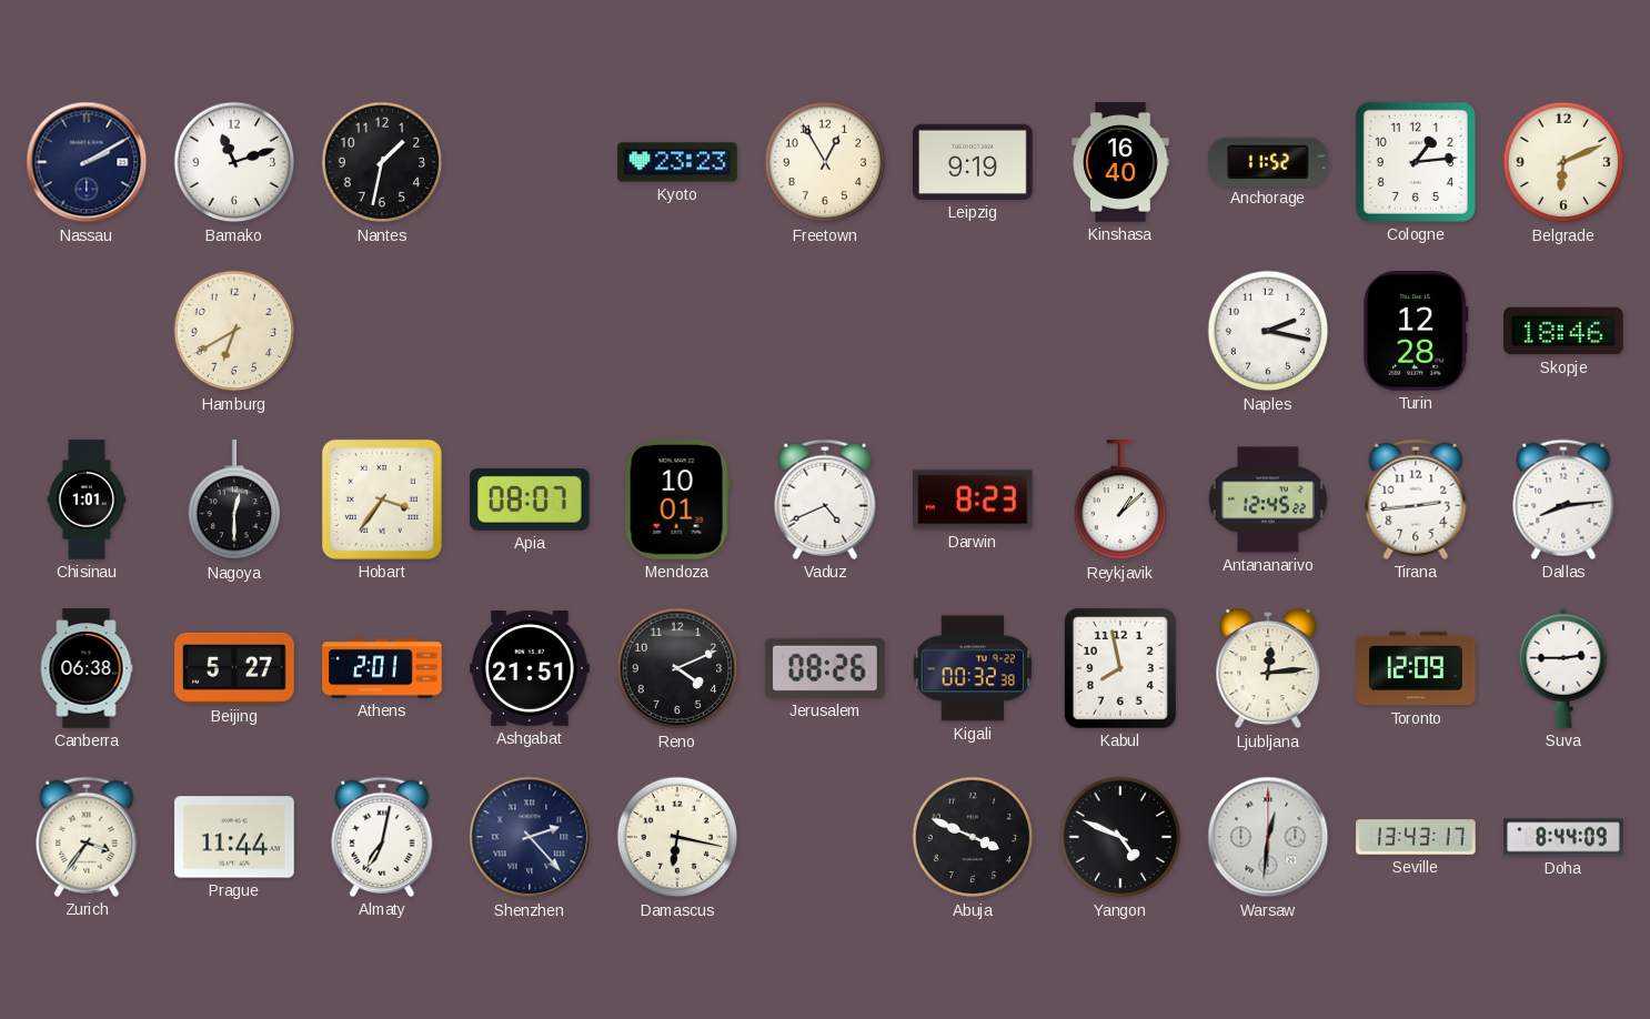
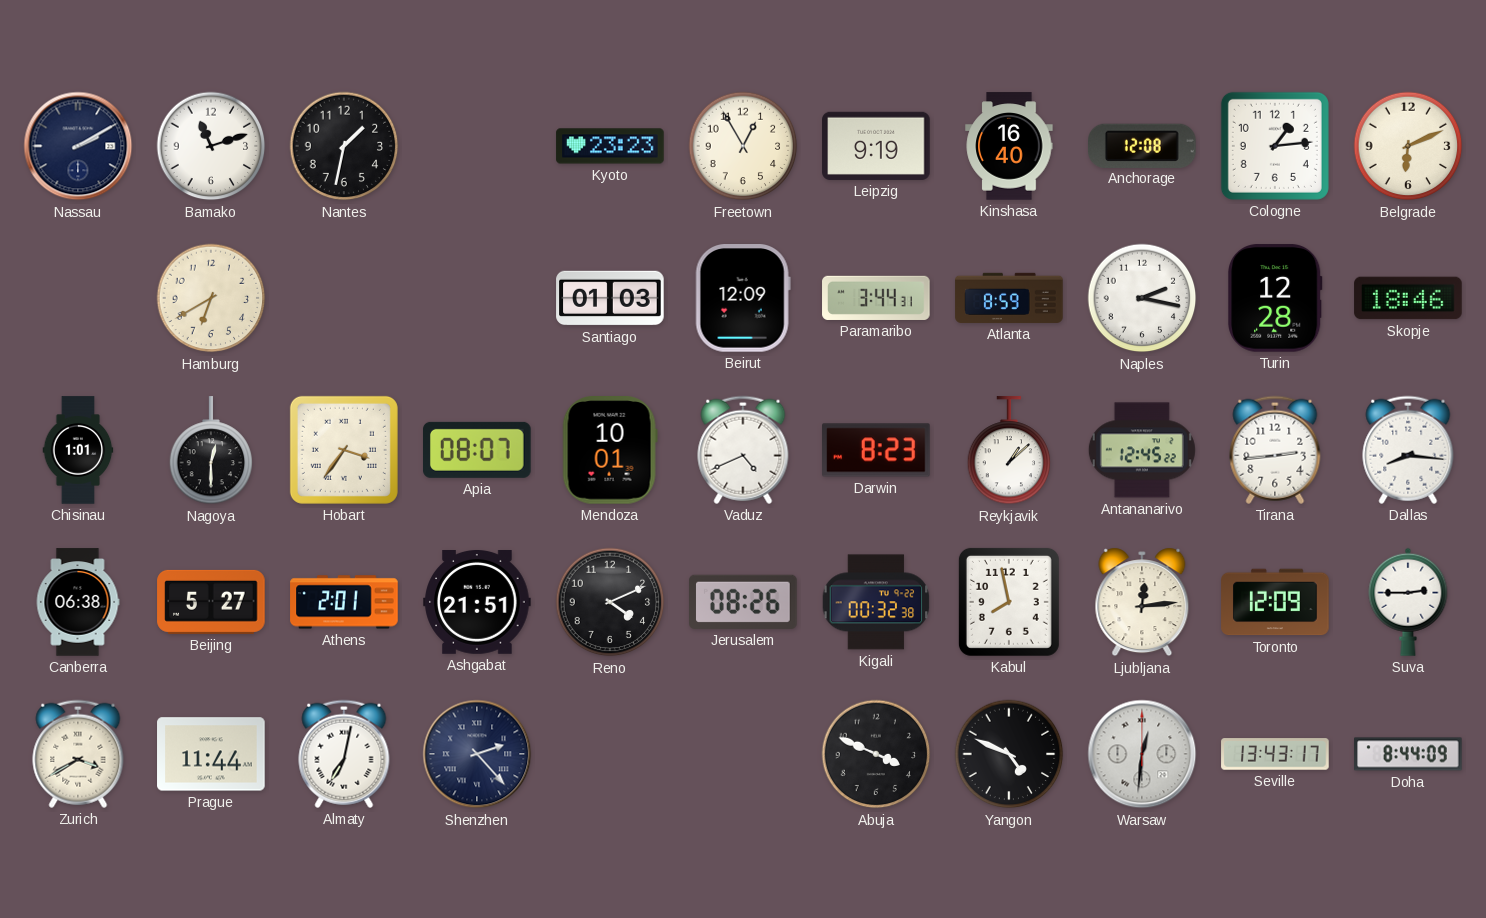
Anchorage: 11:52 -> 12:08 (1143, 145)
Santiago: none -> 01:03 (610, 298)
Beirut: none -> 12:09 (743, 299)
Paramaribo: none -> 3:44 (876, 298)
Atlanta: none -> 8:59 (1009, 298)
Dallas: 8:14 -> 8:16 (1408, 450)
Zurich: 3:36 -> 3:40 (78, 754)
Damascus: 6:17 -> none (677, 837)
